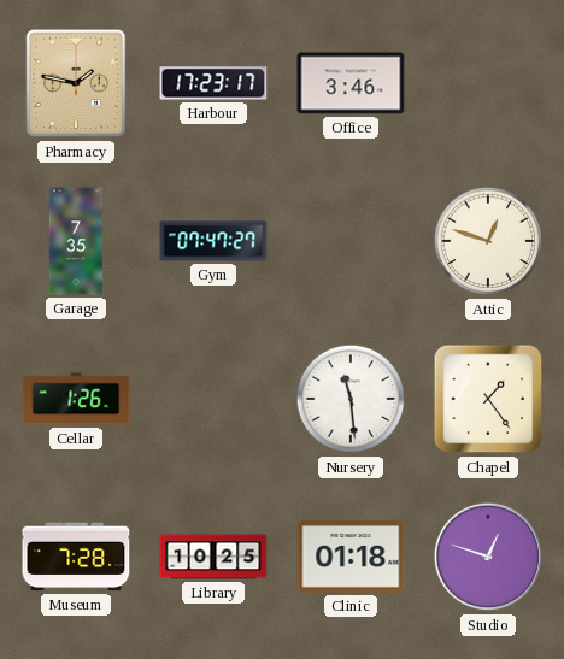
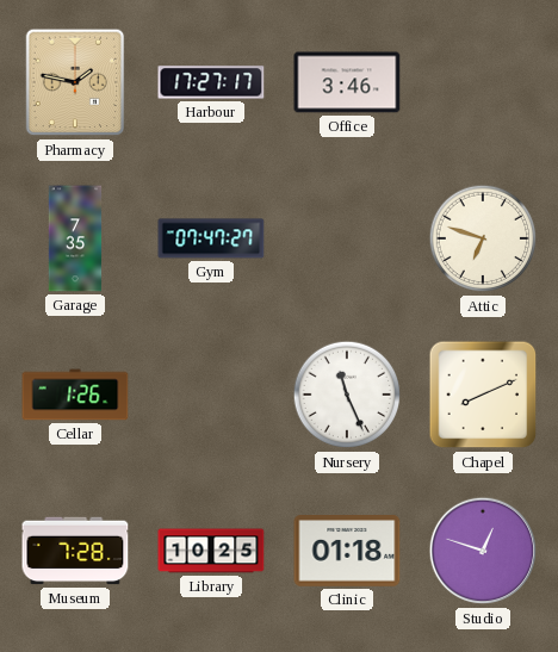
Harbour: 17:23 -> 17:27 (211, 82)
Attic: 12:48 -> 6:48 (483, 238)
Nursery: 11:29 -> 11:26 (347, 395)
Chapel: 1:24 -> 8:11 (483, 395)
